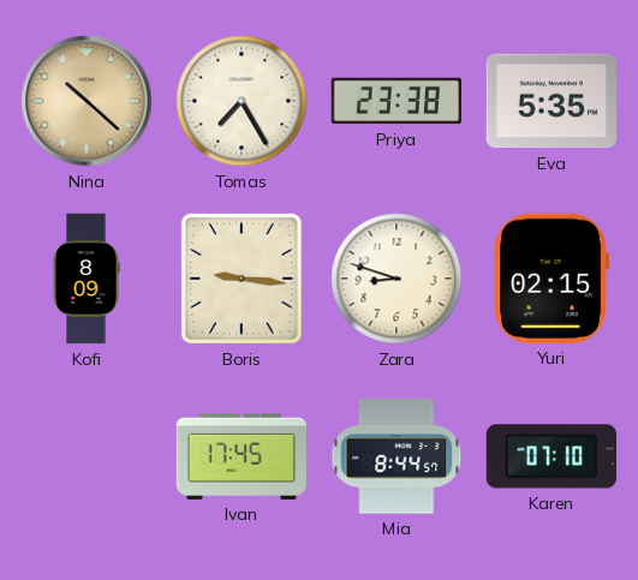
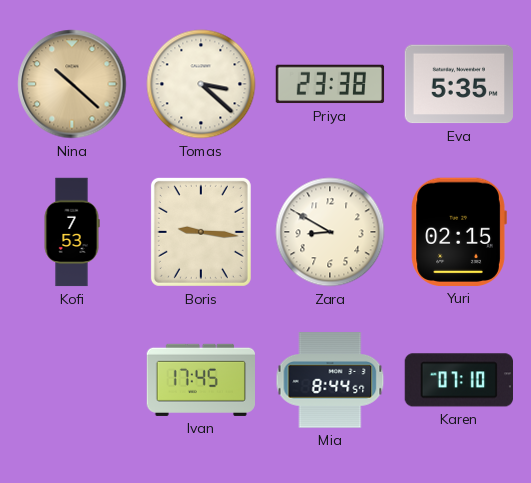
Tomas: 7:25 -> 3:22 (201, 84)
Kofi: 8:09 -> 7:53 (72, 232)
Zara: 8:48 -> 8:50 (330, 232)
